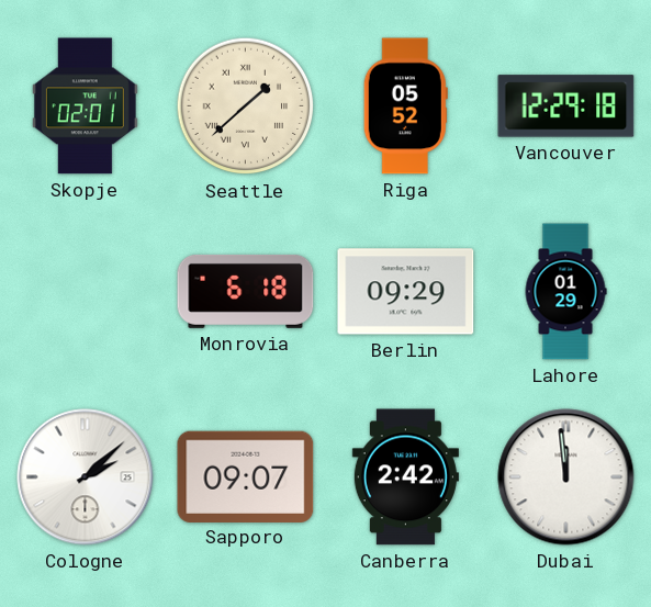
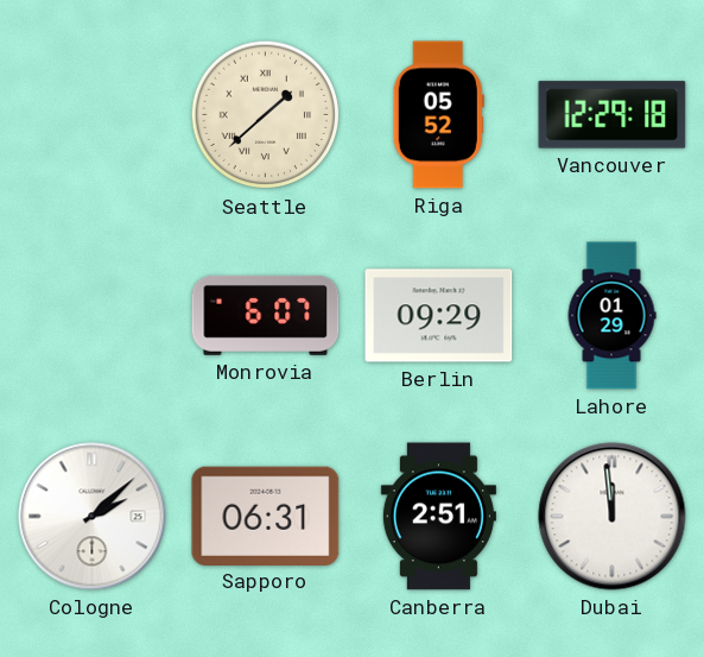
Skopje: 02:01 -> none (85, 106)
Monrovia: 6:18 -> 6:07 (266, 315)
Sapporo: 09:07 -> 06:31 (266, 516)
Canberra: 2:42 -> 2:51 (438, 517)
